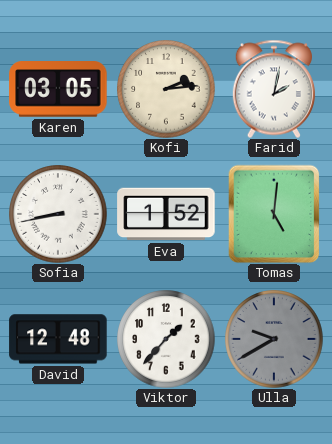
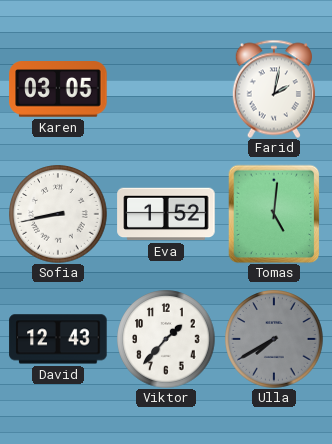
Kofi: 2:14 -> none (166, 89)
David: 12:48 -> 12:43 (58, 339)
Ulla: 9:40 -> 7:40 (274, 339)
